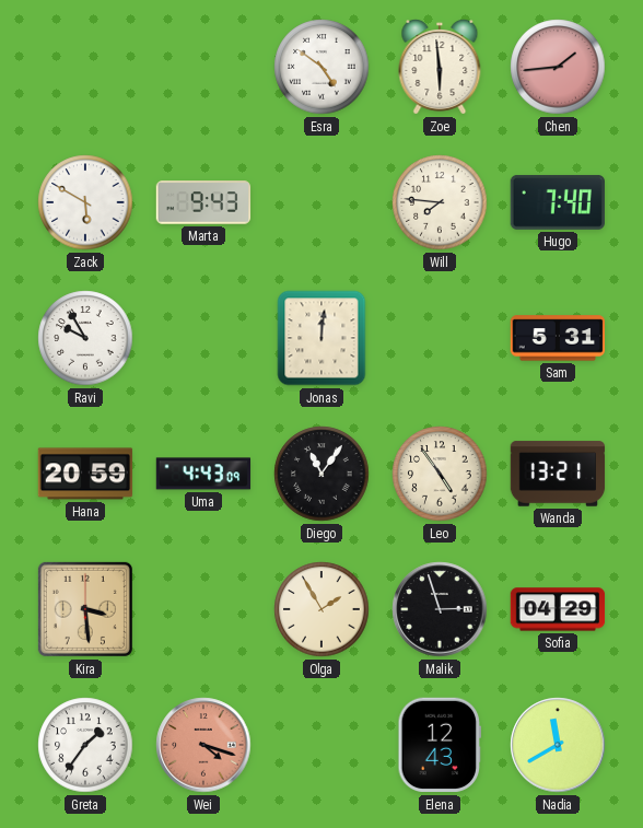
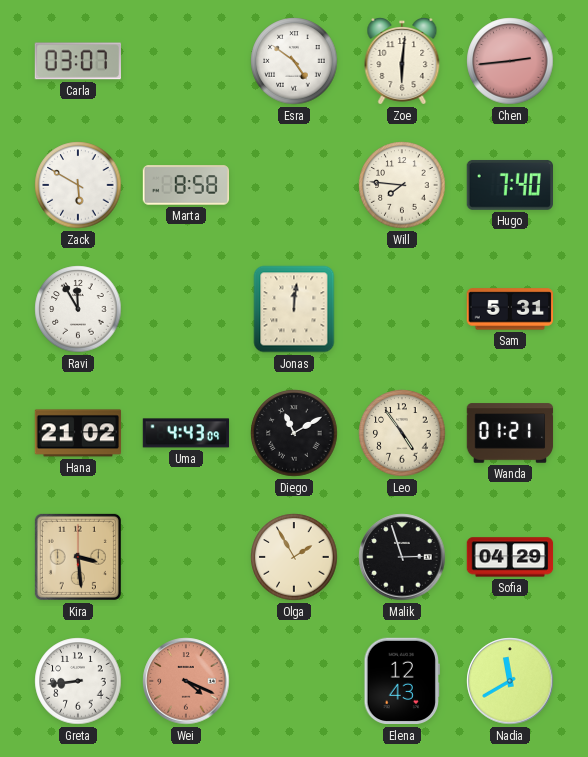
Carla: none -> 03:07 (77, 61)
Zoe: 5:59 -> 6:01 (402, 62)
Chen: 1:44 -> 2:44 (510, 61)
Marta: 9:43 -> 8:58 (186, 185)
Ravi: 9:55 -> 11:55 (78, 309)
Hana: 20:59 -> 21:02 (78, 433)
Diego: 11:06 -> 11:10 (294, 433)
Wanda: 13:21 -> 01:21 (510, 433)
Greta: 1:36 -> 8:44 (78, 681)
Wei: 4:18 -> 4:19 (186, 681)
